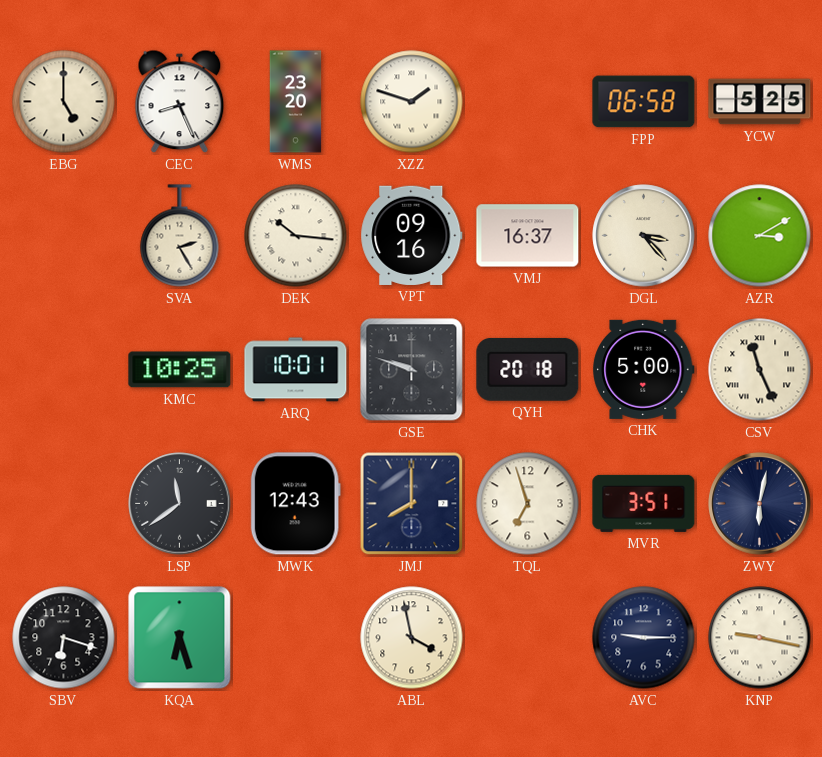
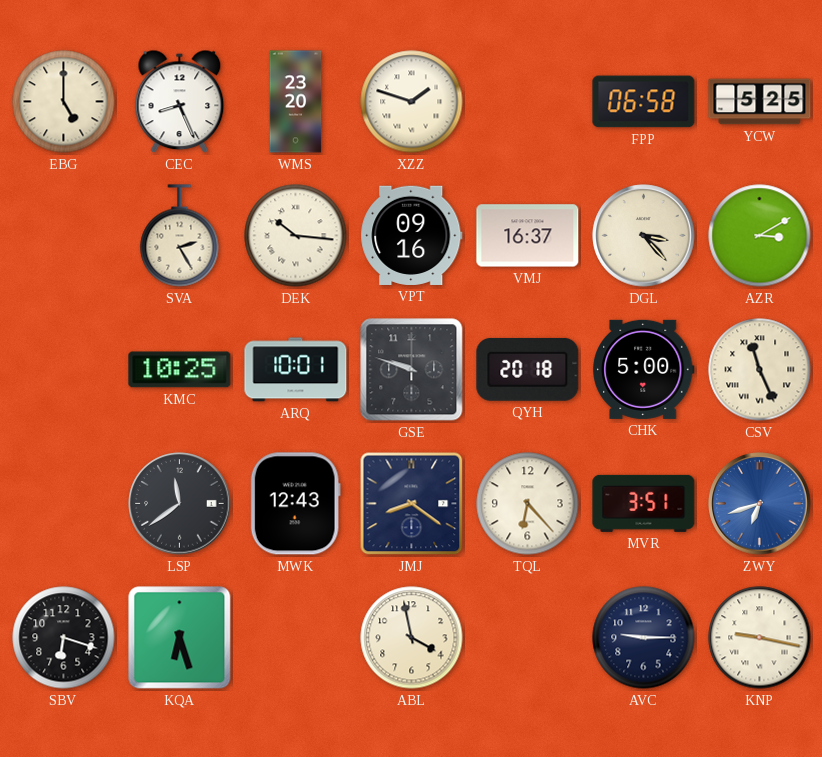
JMJ: 8:00 -> 8:21 (412, 504)
TQL: 6:57 -> 6:23 (528, 504)
ZWY: 6:02 -> 6:42 (760, 504)
ZWY dial: navy -> blue (760, 504)
